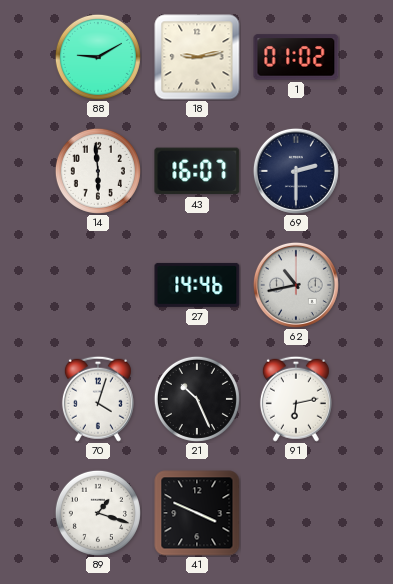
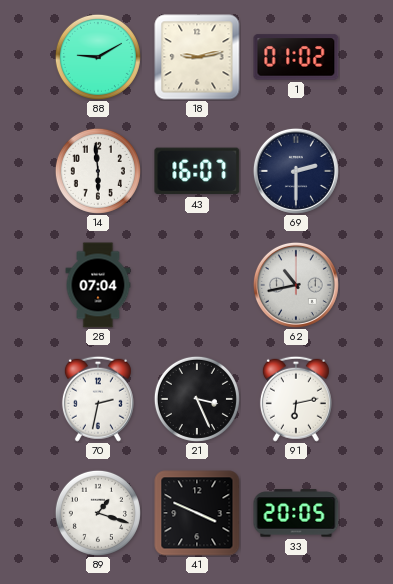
28: none -> 07:04 (98, 285)
27: 14:46 -> none (197, 285)
70: 4:03 -> 2:32 (98, 399)
21: 10:26 -> 3:26 (197, 399)
33: none -> 20:05 (296, 513)
